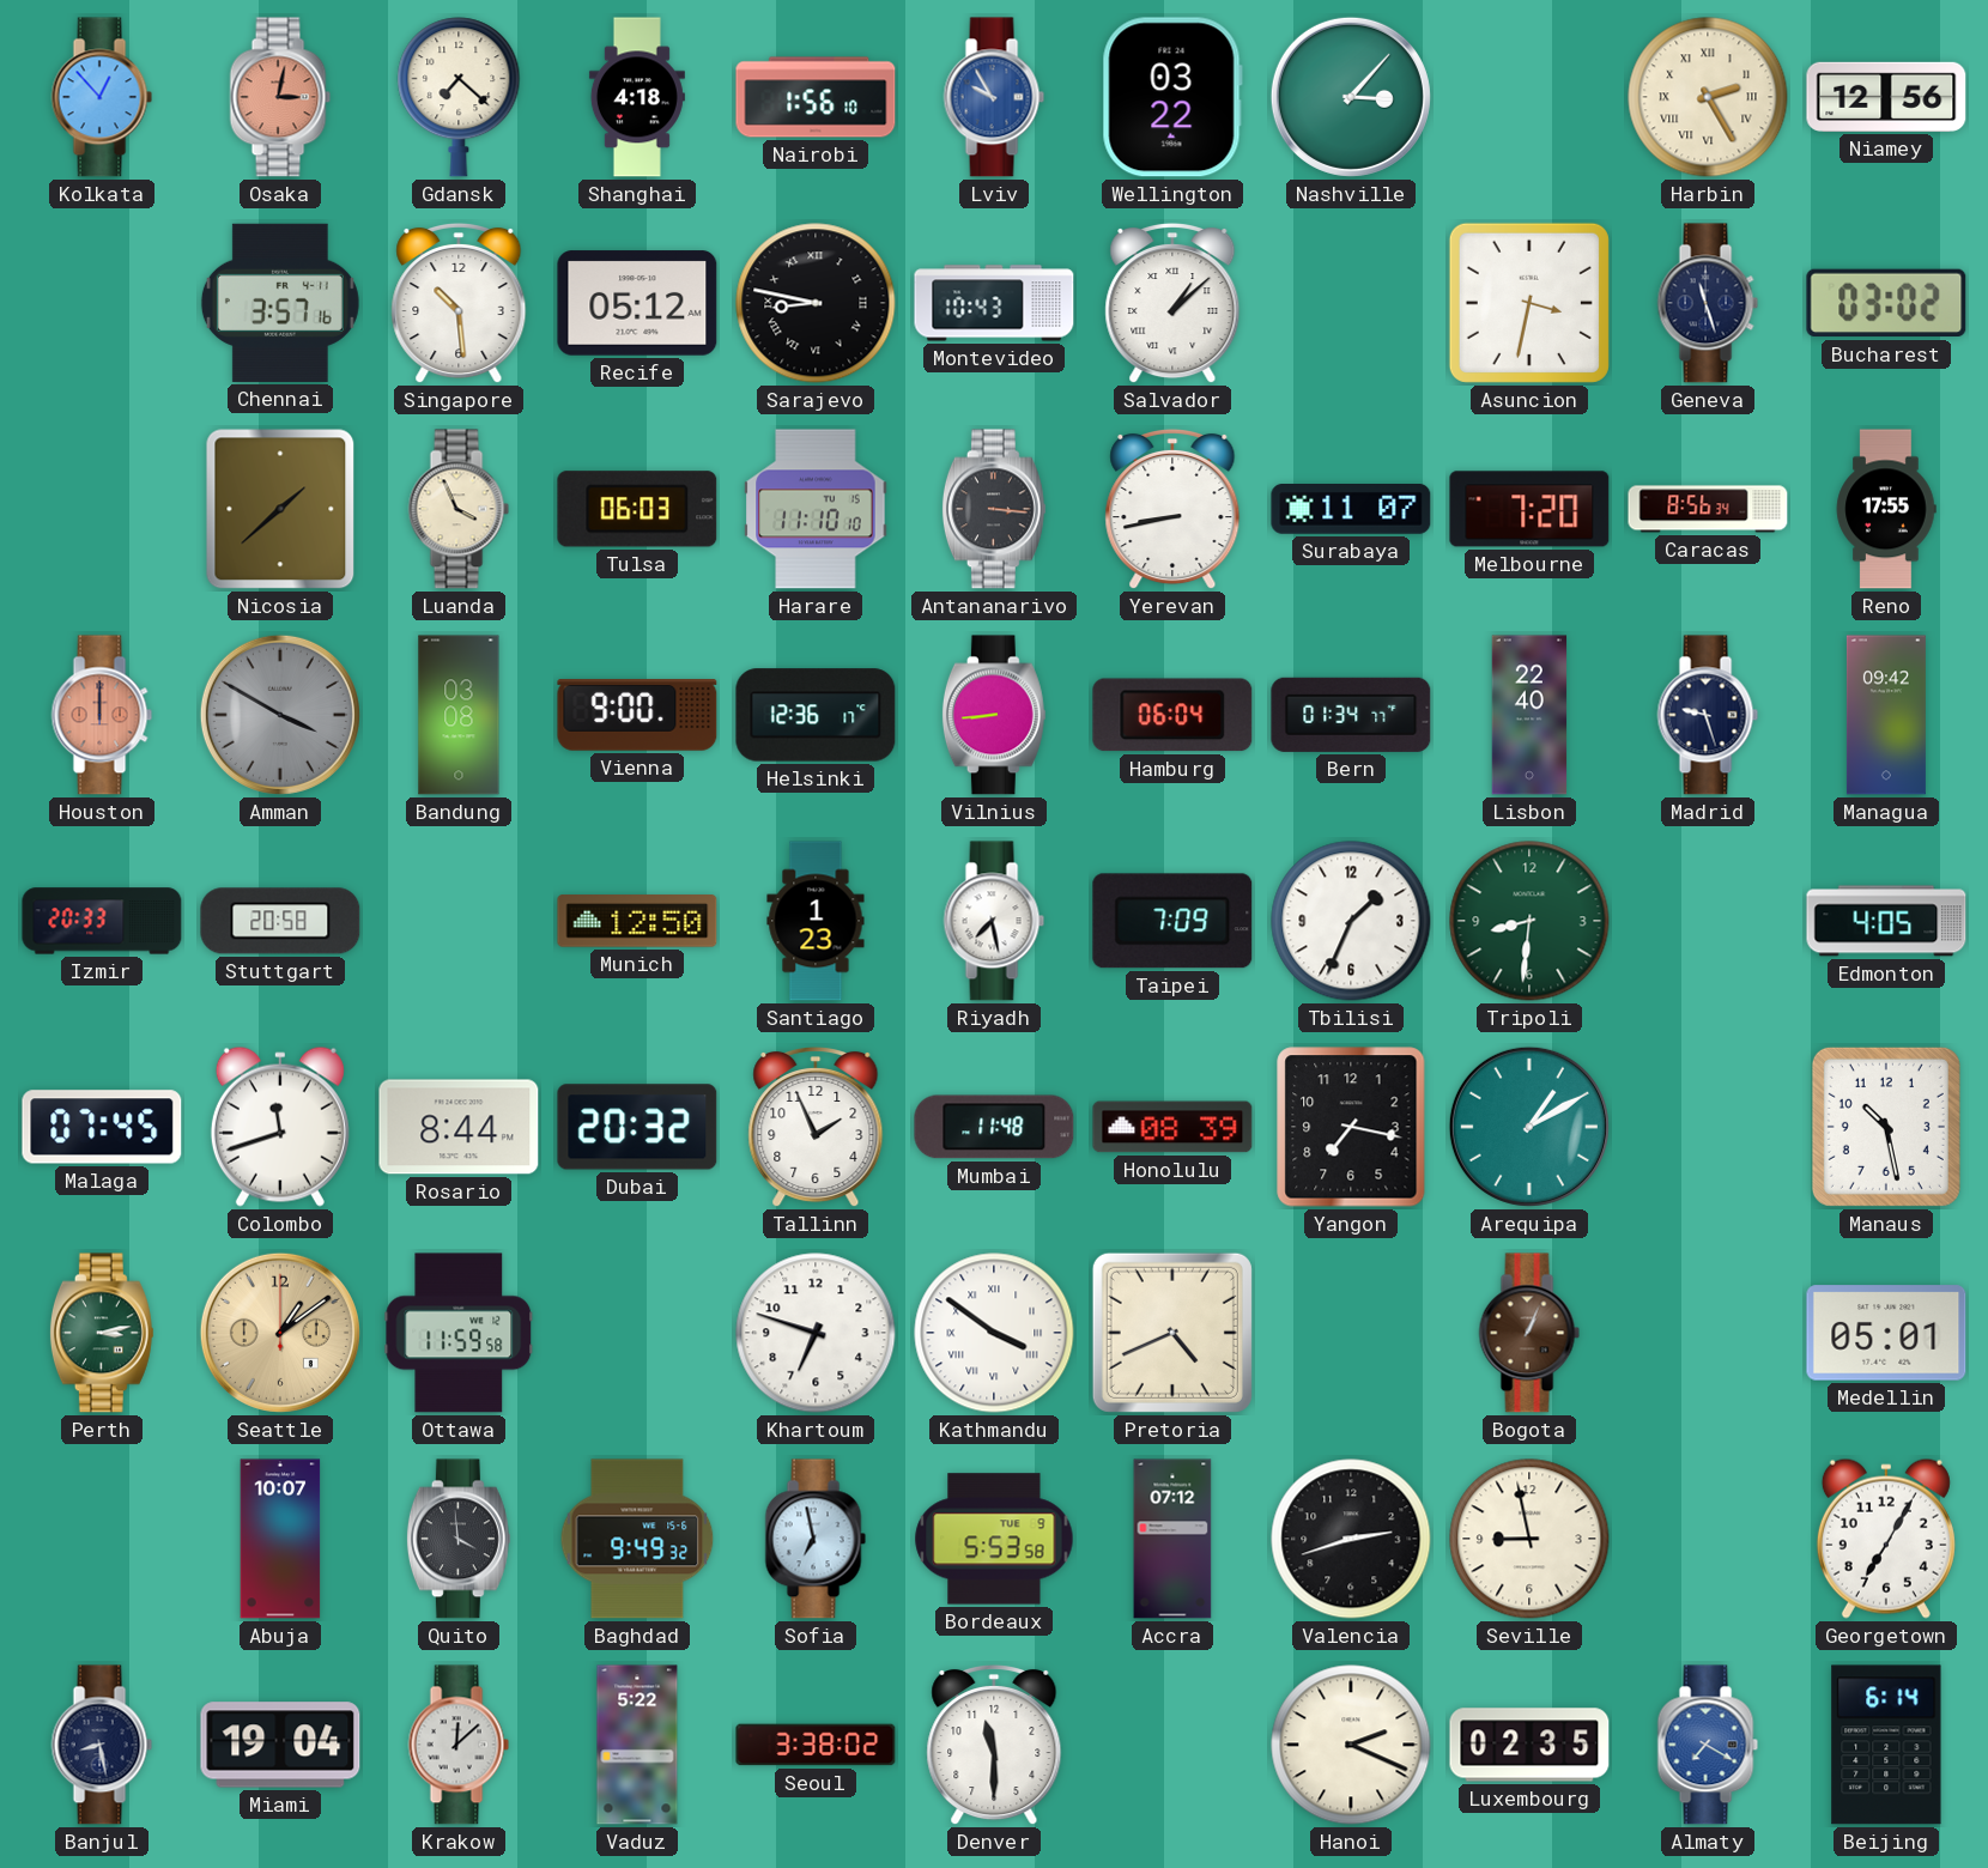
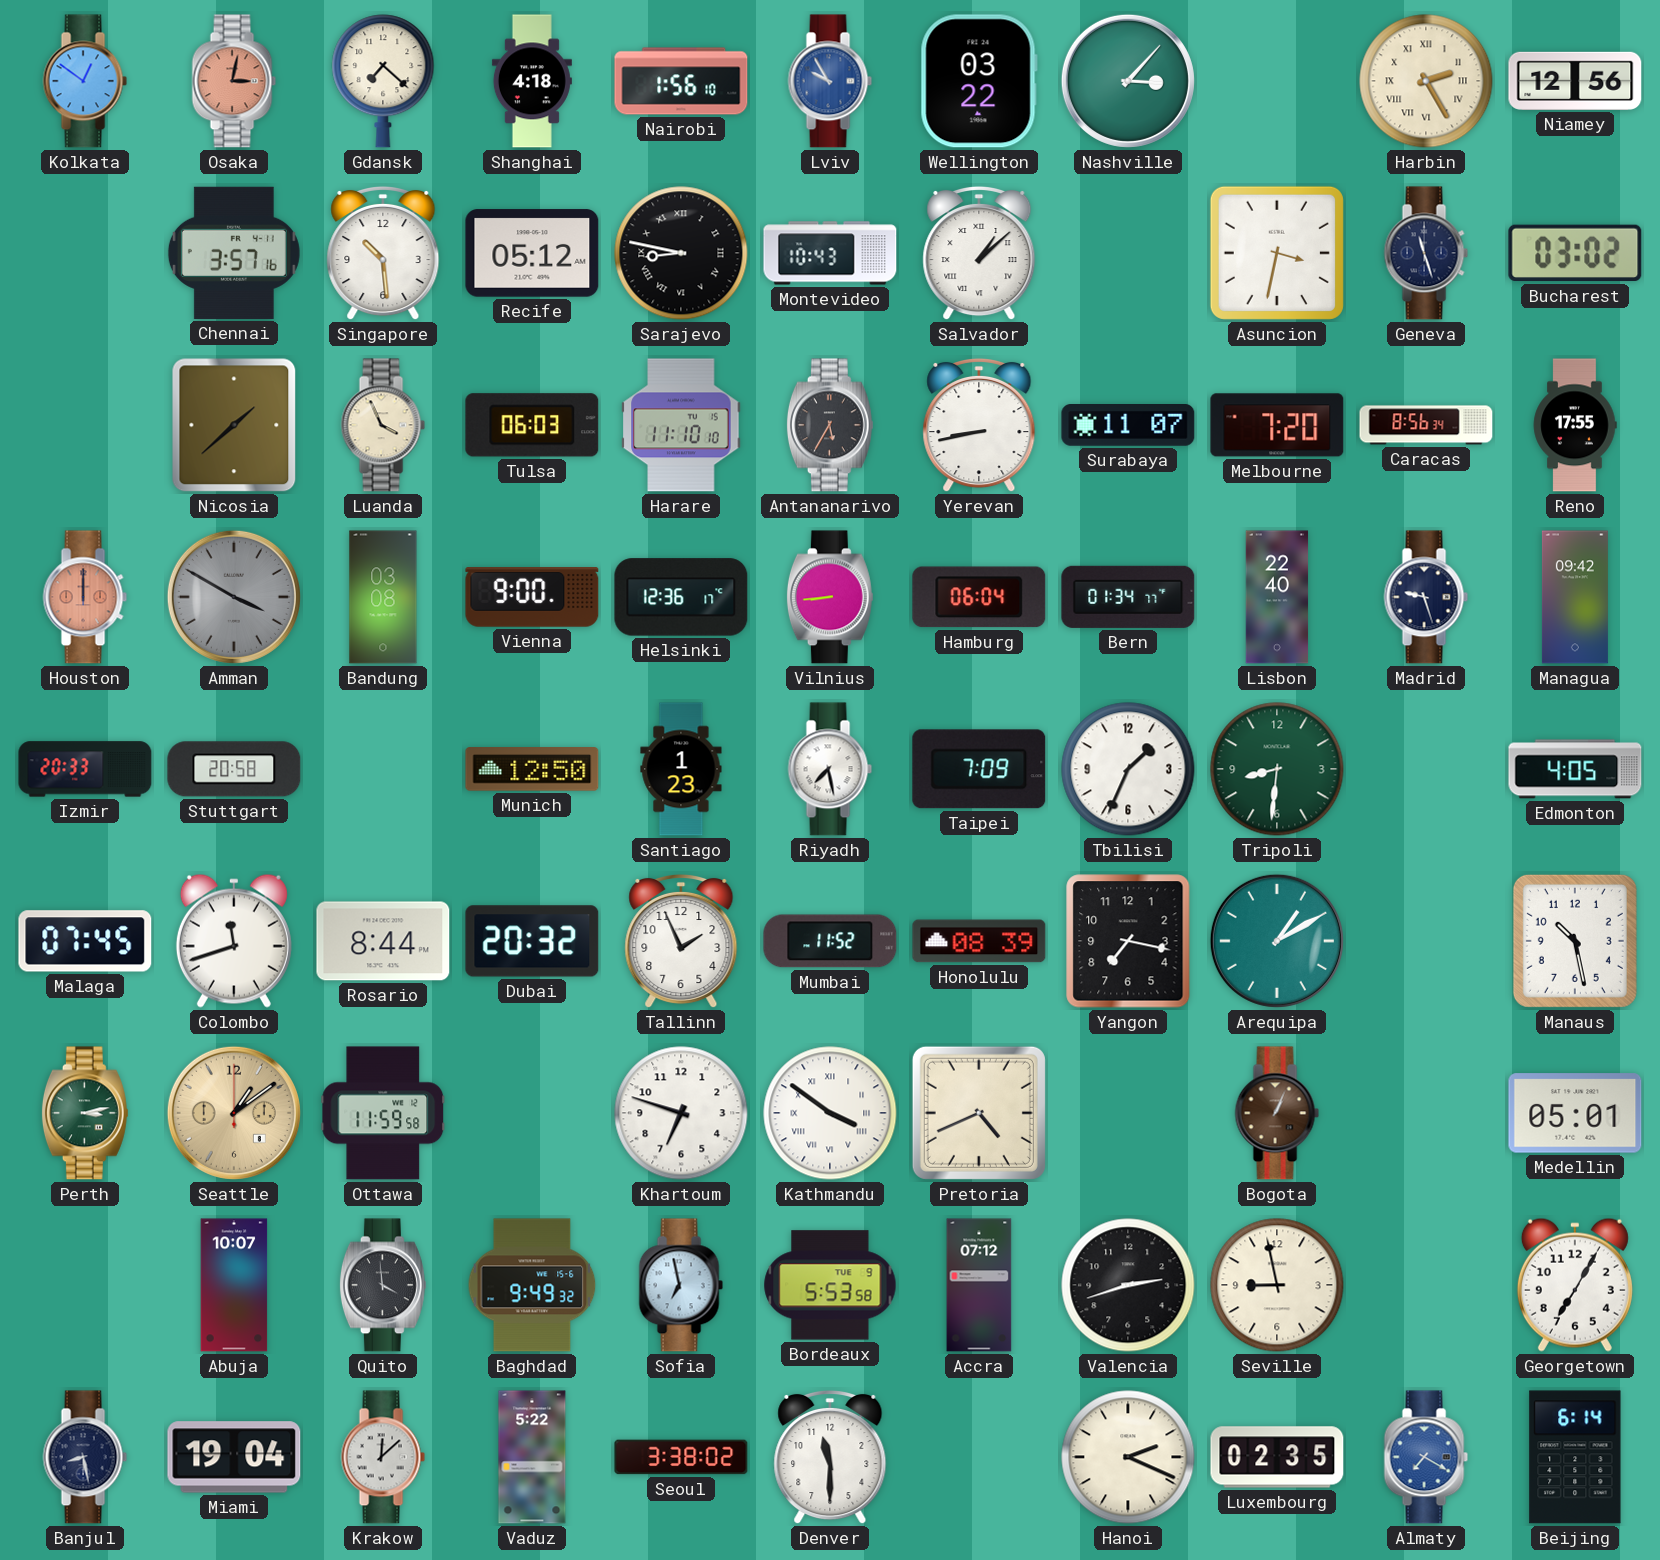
Kolkata: 12:53 -> 12:51 (85, 81)
Antananarivo: 3:16 -> 5:35 (830, 425)
Mumbai: 11:48 -> 11:52 (830, 941)
